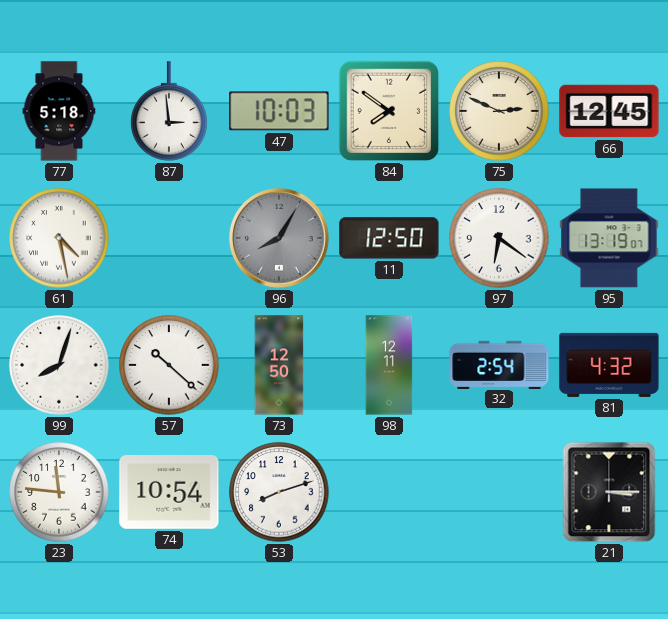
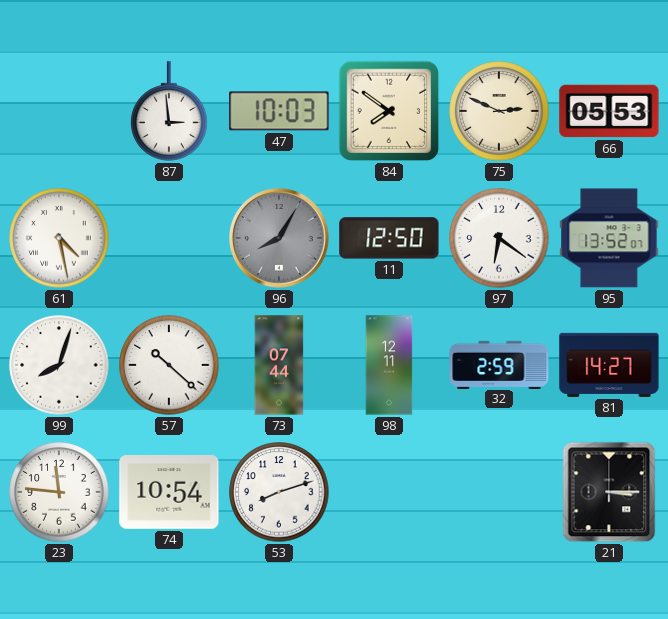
77: 5:18 -> none (59, 111)
66: 12:45 -> 05:53 (609, 111)
95: 13:19 -> 13:52 (609, 238)
73: 12:50 -> 07:44 (279, 365)
32: 2:54 -> 2:59 (499, 364)
81: 4:32 -> 14:27 (609, 365)
